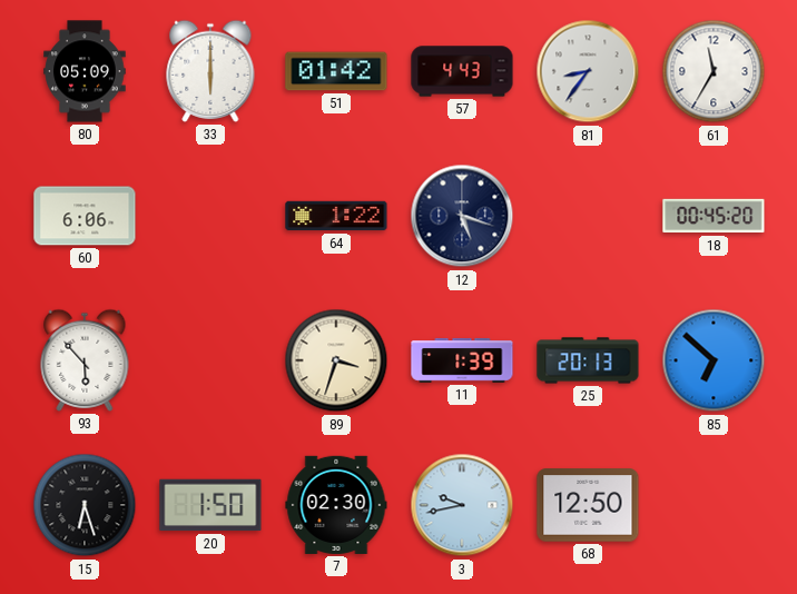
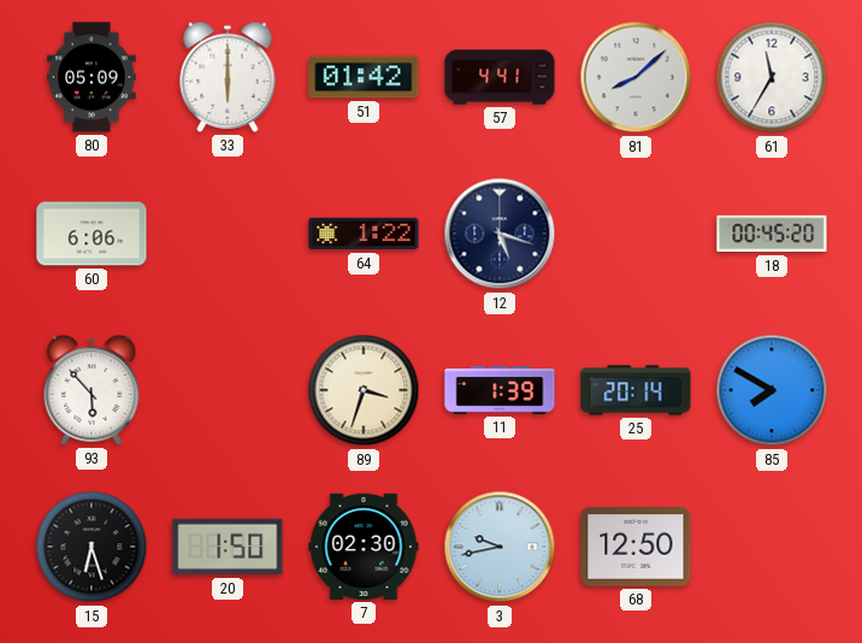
57: 4:43 -> 4:41 (500, 77)
81: 8:36 -> 8:08 (636, 77)
25: 20:13 -> 20:14 (636, 390)
85: 6:52 -> 7:50 (772, 390)
